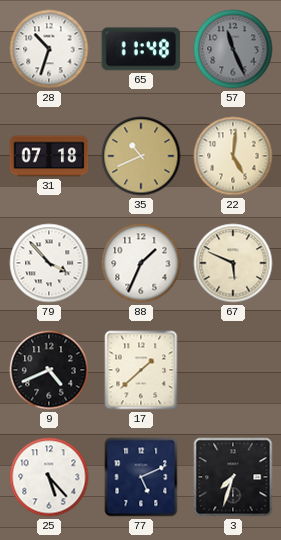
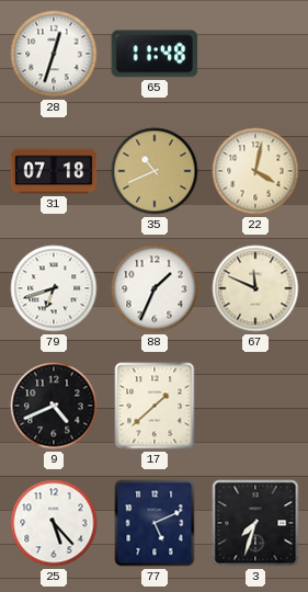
28: 10:33 -> 12:33 (54, 54)
57: 11:26 -> none (233, 49)
22: 5:01 -> 4:02 (255, 171)
79: 3:53 -> 6:42 (54, 288)
67: 5:49 -> 11:49 (255, 288)
